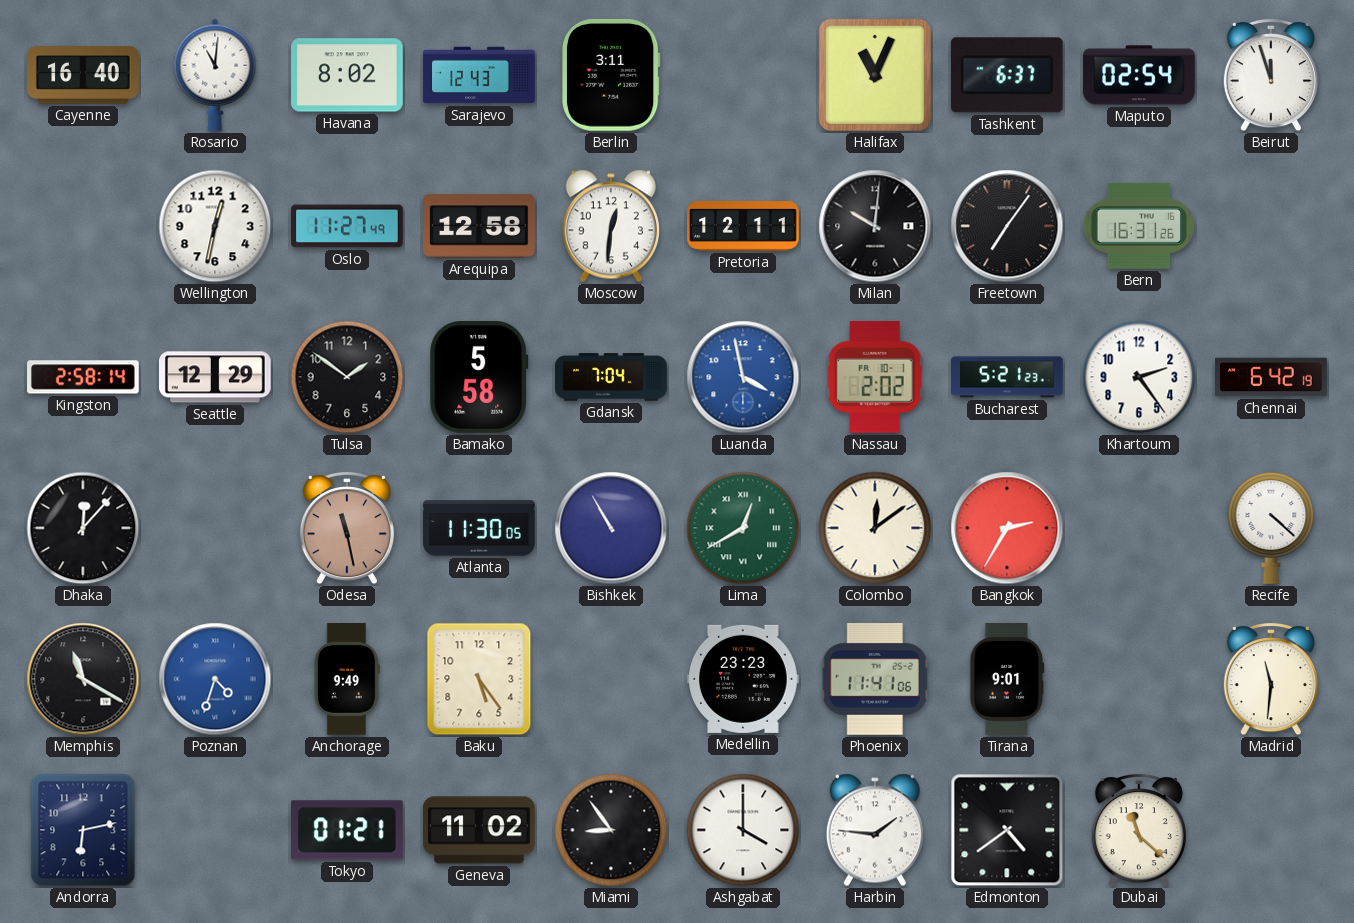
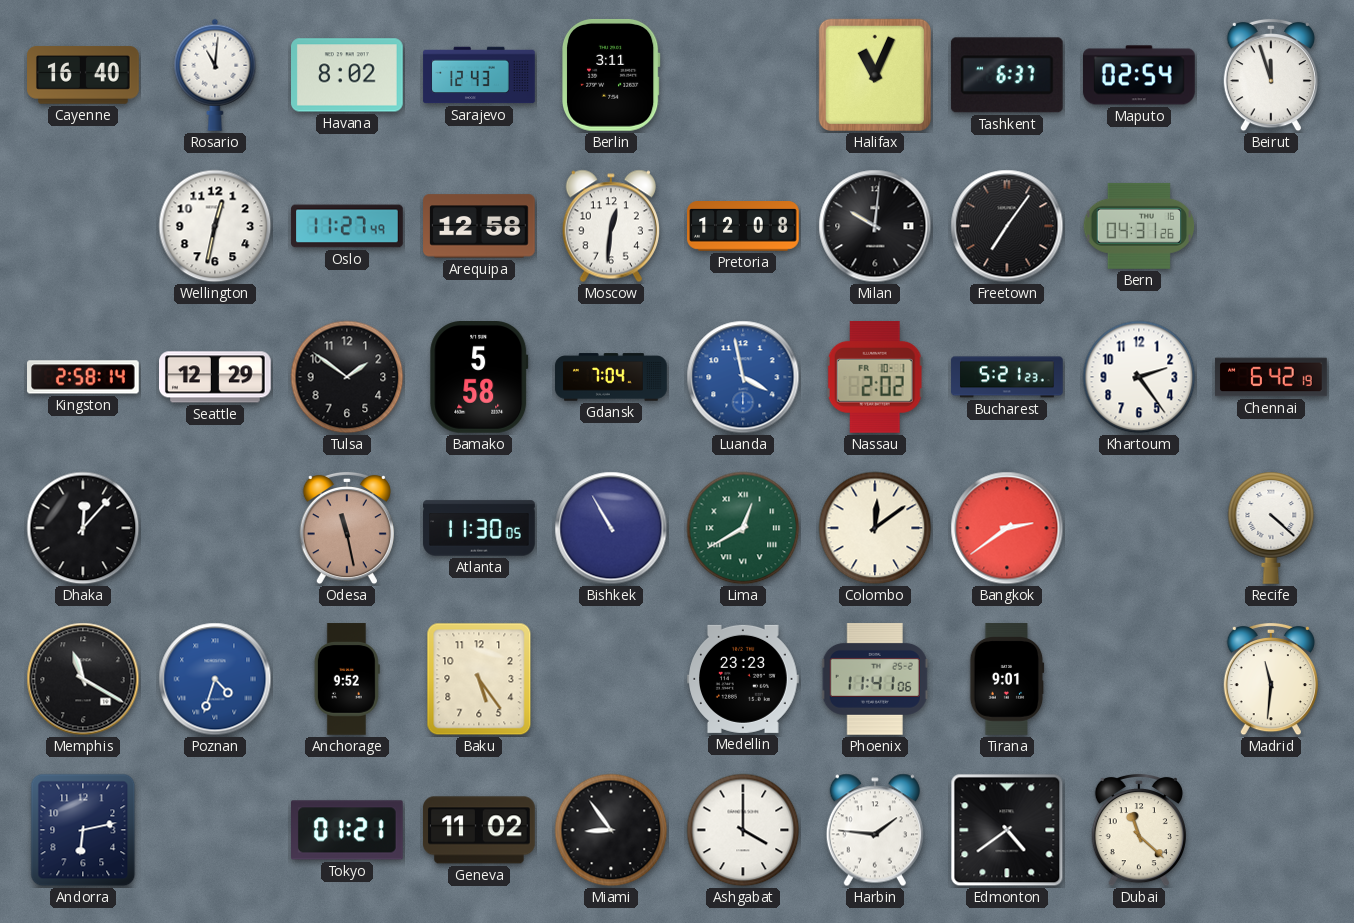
Pretoria: 12:11 -> 12:08 (743, 227)
Bern: 16:31 -> 04:31 (1138, 226)
Bangkok: 2:35 -> 2:39 (1007, 528)
Anchorage: 9:49 -> 9:52 (347, 679)
